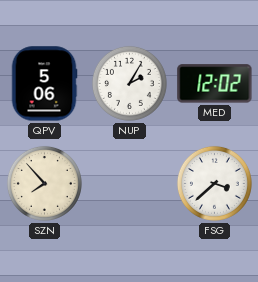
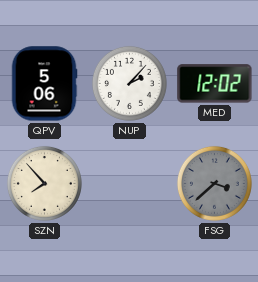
NUP: 2:05 -> 2:07 (129, 83)
FSG dial: white -> grey (214, 183)
